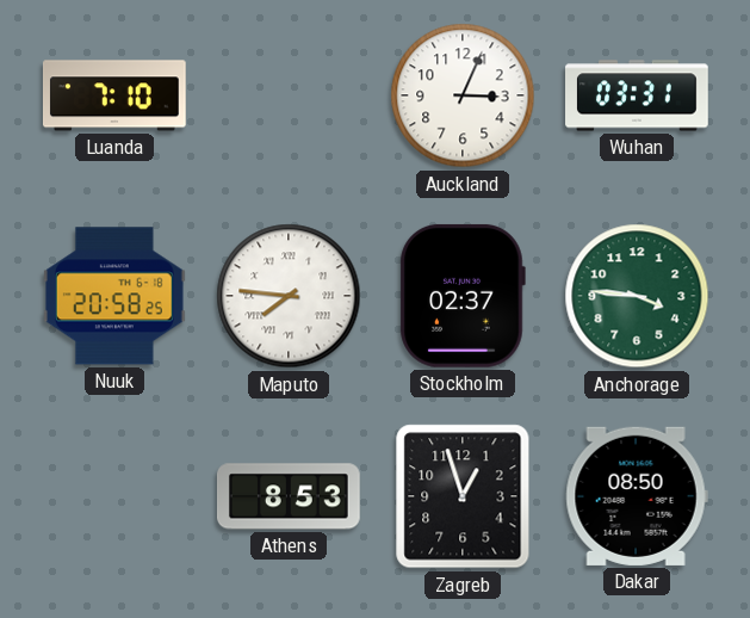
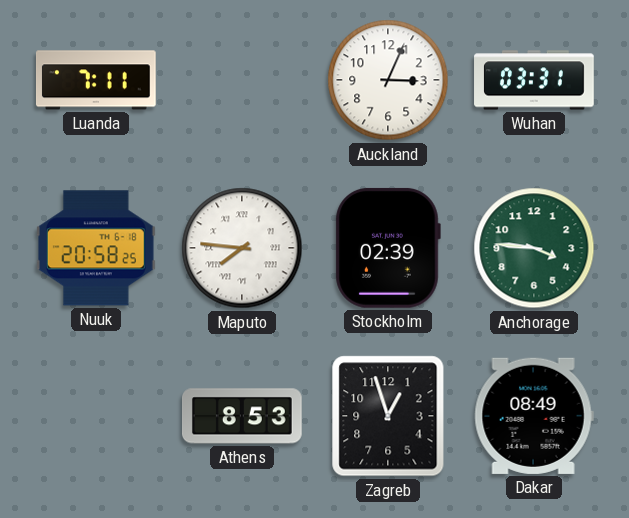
Luanda: 7:10 -> 7:11 (96, 80)
Stockholm: 02:37 -> 02:39 (388, 248)
Dakar: 08:50 -> 08:49 (534, 416)
